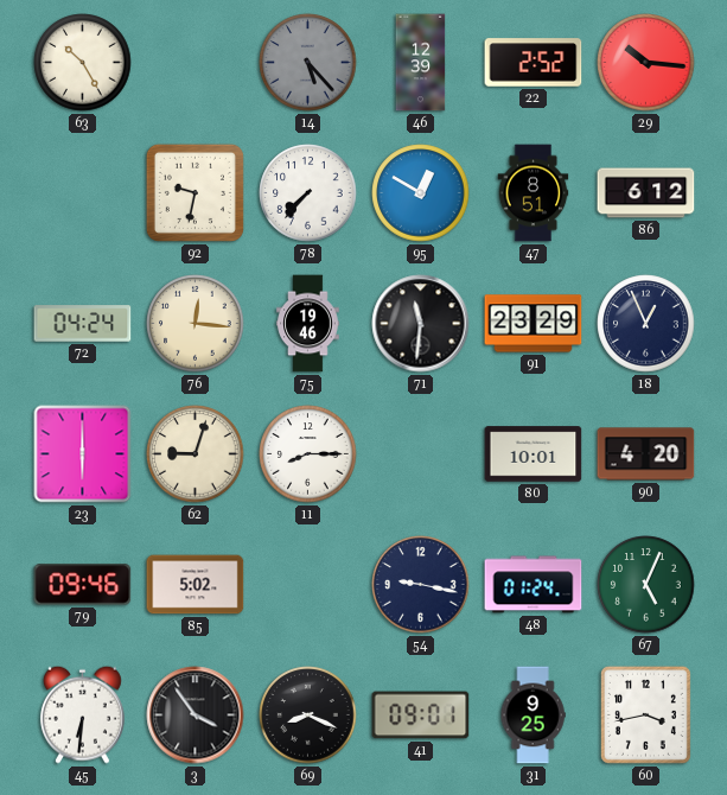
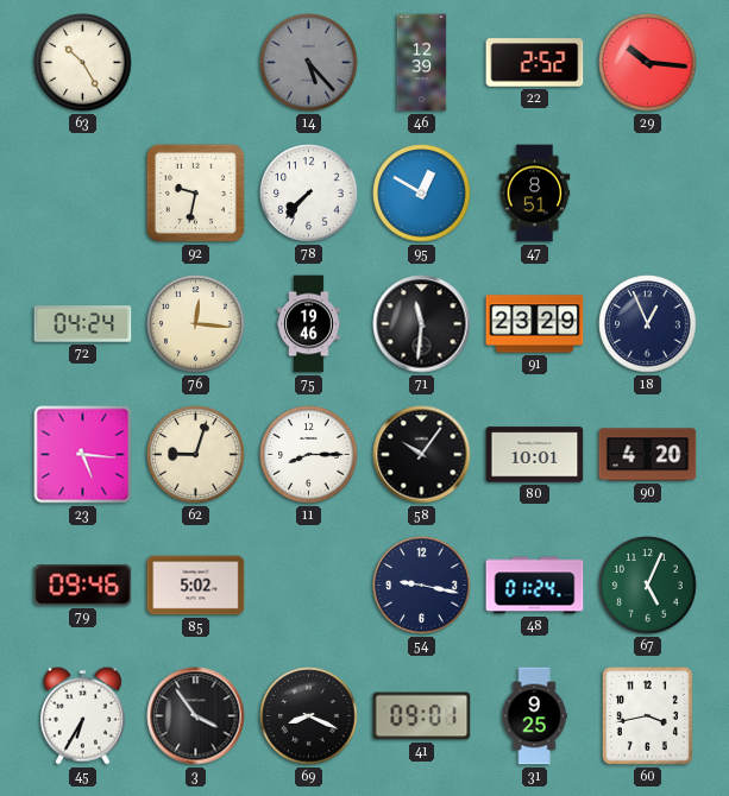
86: 6:12 -> none (646, 193)
23: 6:00 -> 5:16 (83, 455)
58: none -> 10:06 (422, 455)
45: 6:31 -> 6:35 (82, 715)
